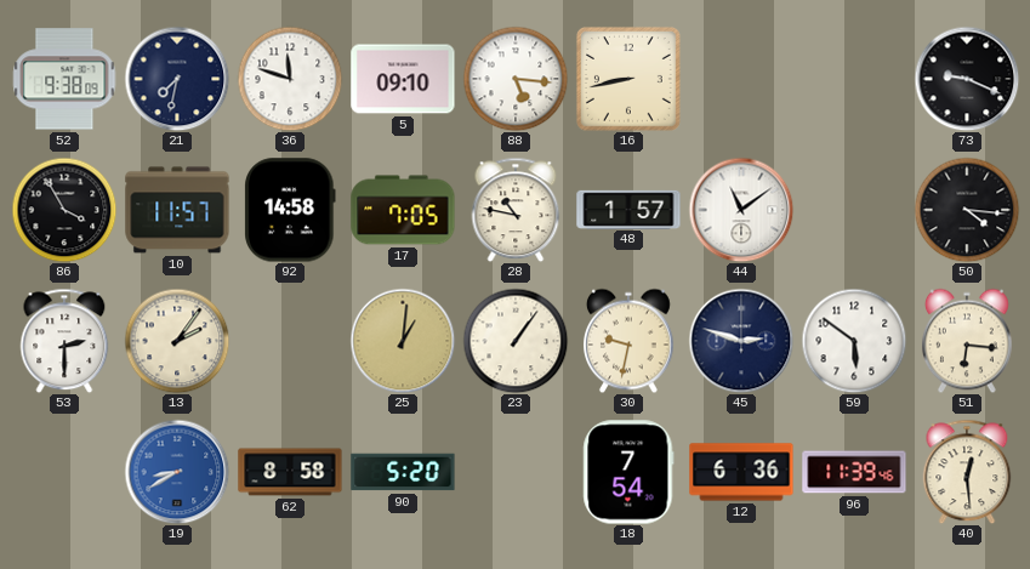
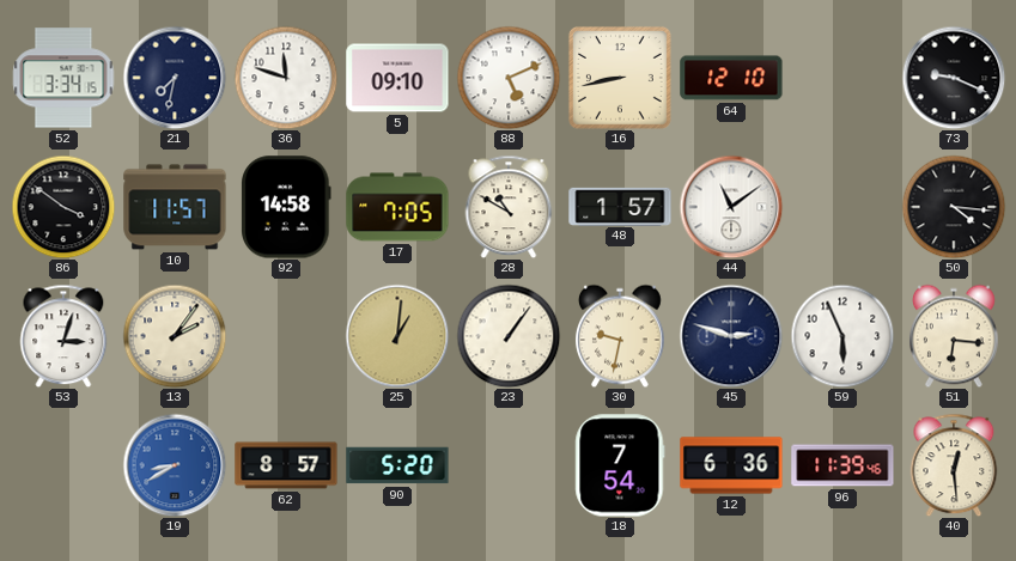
52: 9:38 -> 3:34 (63, 78)
88: 5:16 -> 5:11 (509, 78)
64: none -> 12:10 (731, 78)
86: 3:55 -> 3:51 (63, 207)
28: 10:47 -> 10:50 (509, 207)
53: 2:30 -> 3:03 (63, 336)
59: 5:51 -> 5:56 (842, 336)
62: 8:58 -> 8:57 (286, 465)
